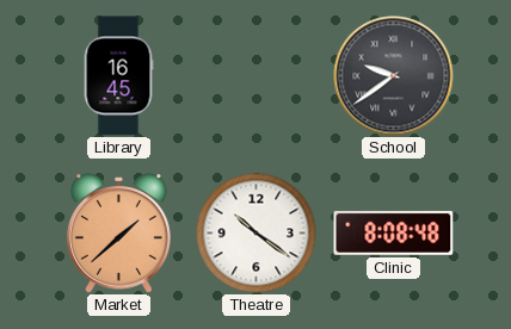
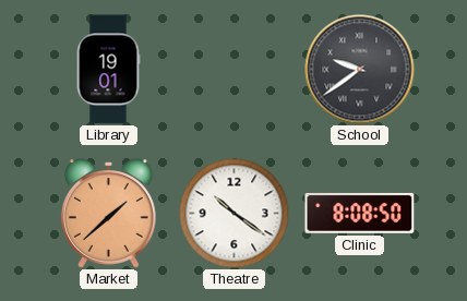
Library: 16:45 -> 19:01 (108, 70)
Clinic: 8:08:48 -> 8:08:50 (360, 213)
